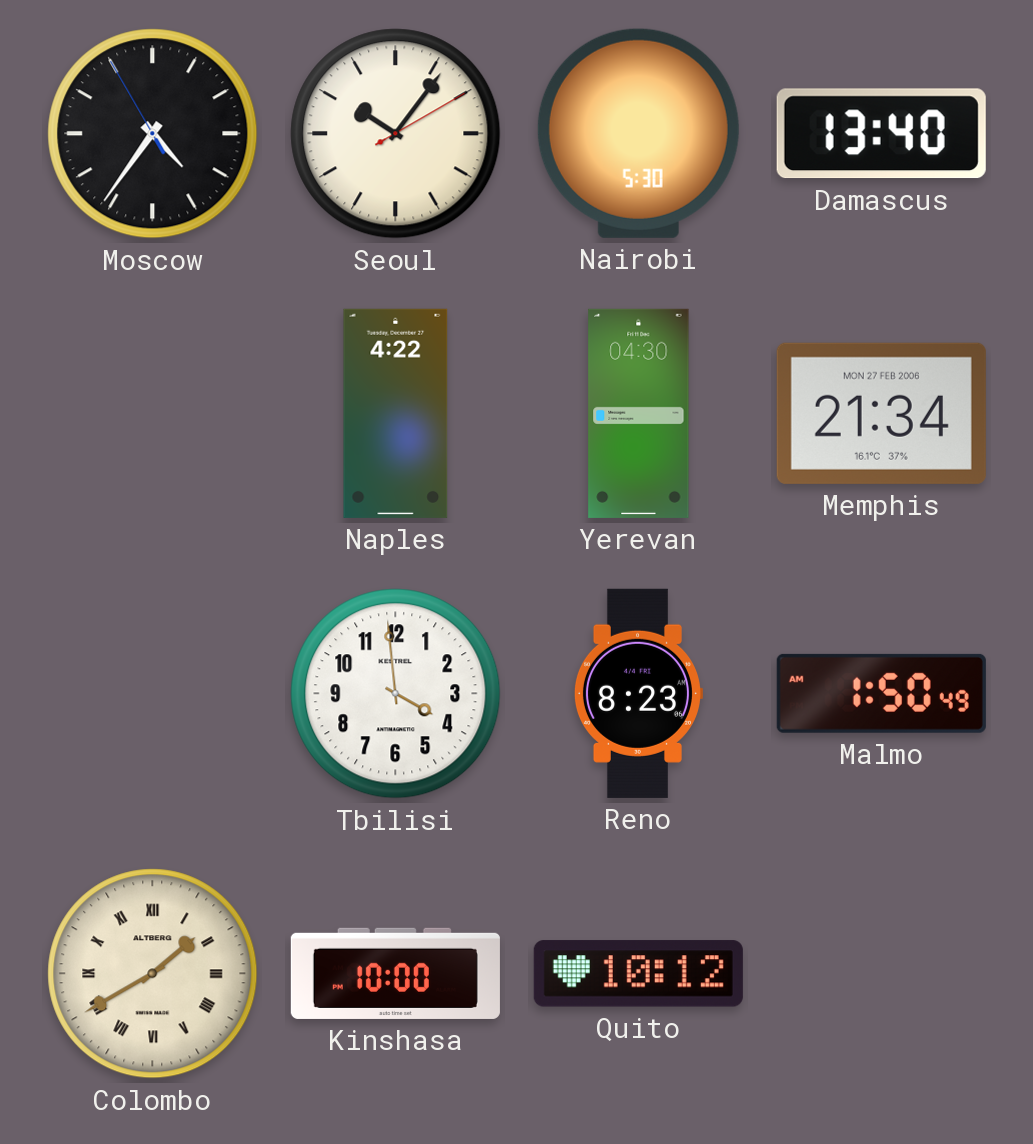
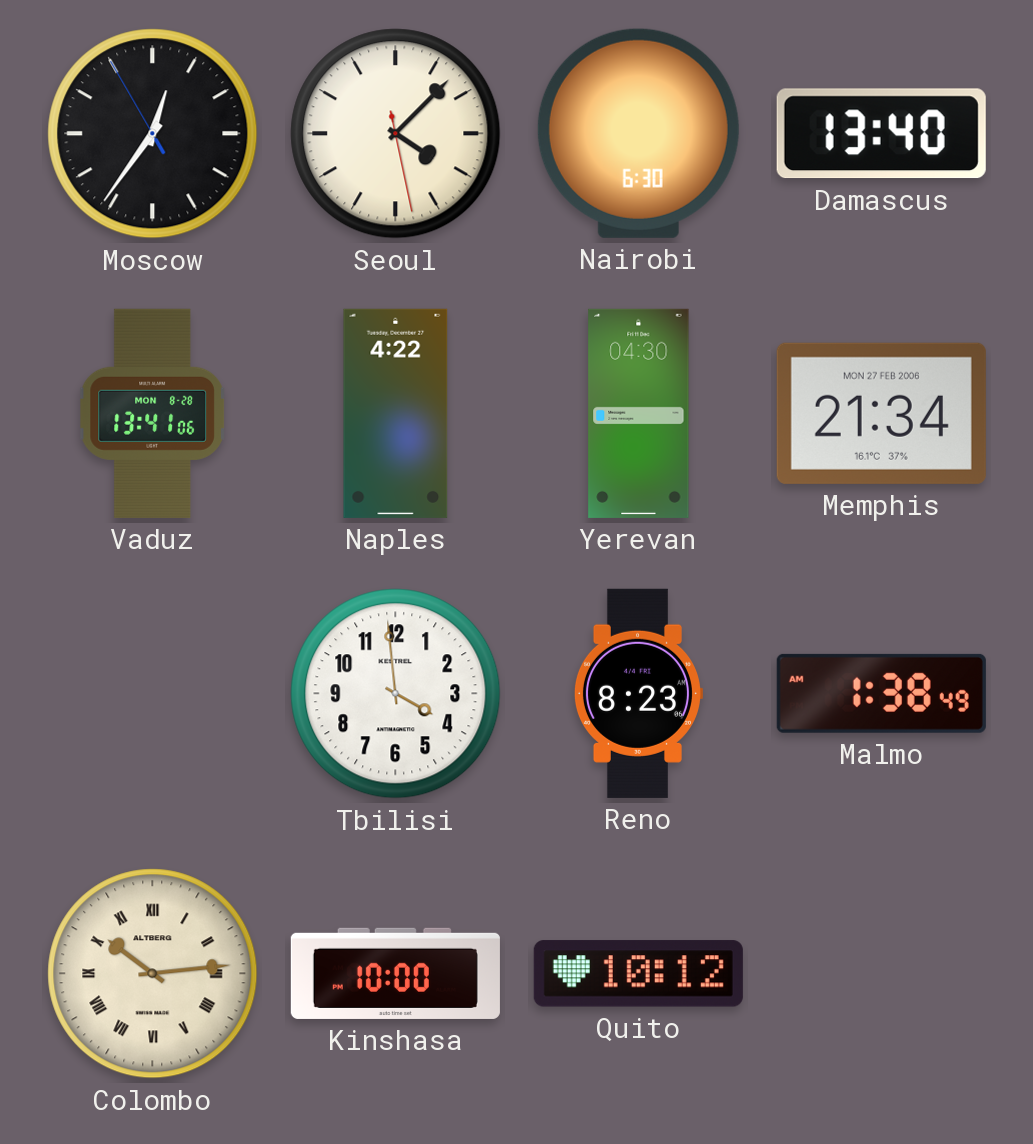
Moscow: 4:35 -> 12:35 (153, 134)
Seoul: 10:06 -> 4:07 (396, 134)
Nairobi: 5:30 -> 6:30 (638, 133)
Vaduz: none -> 13:41 (152, 413)
Malmo: 1:50 -> 1:38 (881, 693)
Colombo: 1:40 -> 10:14 (153, 974)
